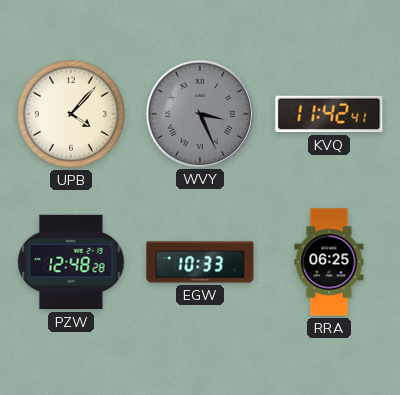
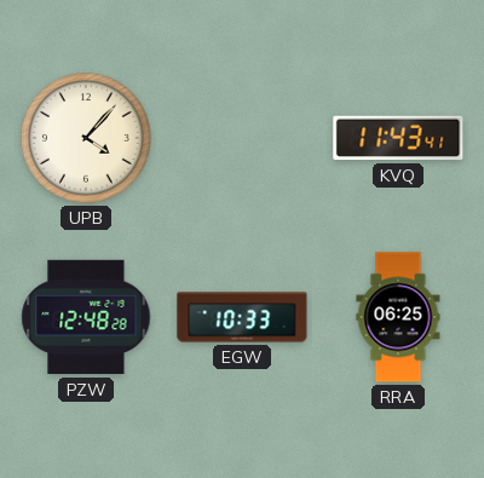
WVY: 3:26 -> none (199, 113)
KVQ: 11:42 -> 11:43 (398, 138)
